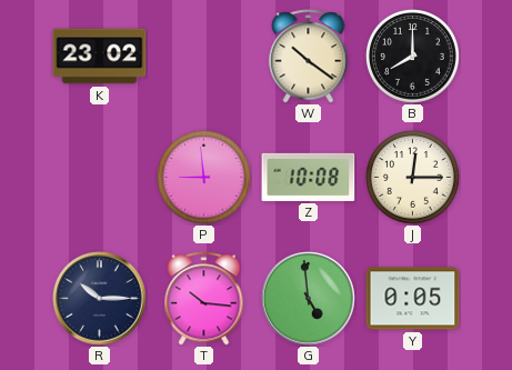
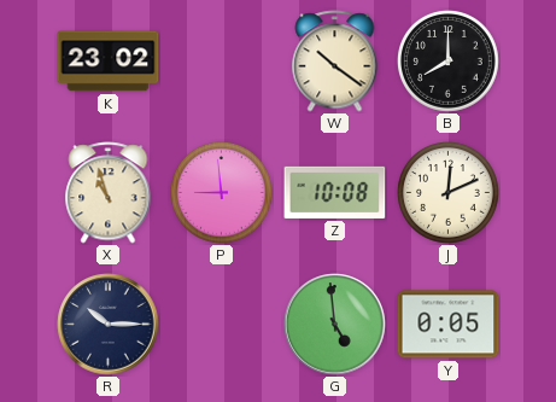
X: none -> 10:57 (109, 193)
J: 12:15 -> 12:11 (449, 193)
T: 10:16 -> none (204, 299)
